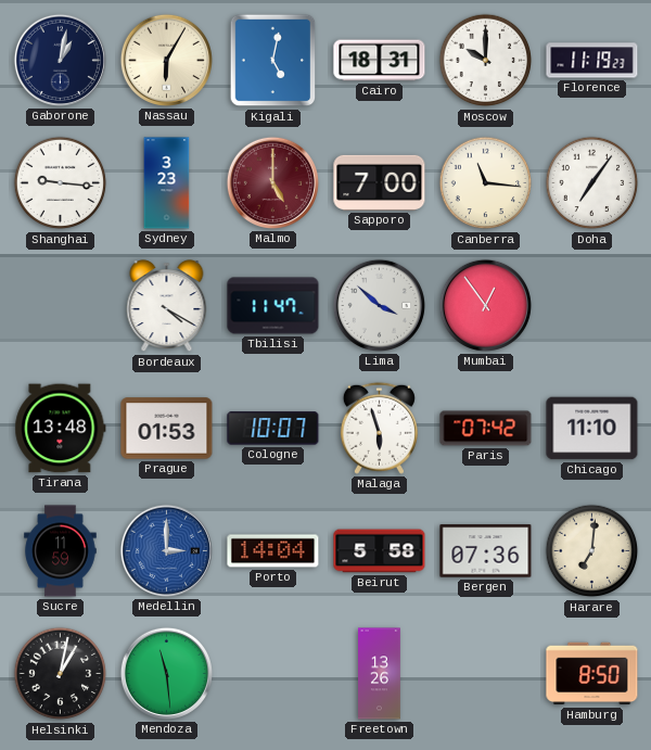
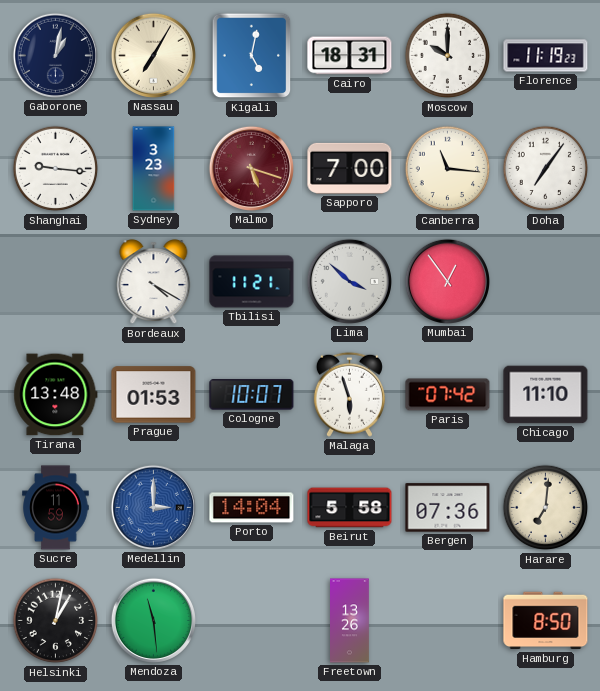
Nassau: 6:05 -> 7:05 (153, 55)
Malmo: 5:00 -> 5:18 (251, 168)
Tbilisi: 11:47 -> 11:21 (252, 282)
